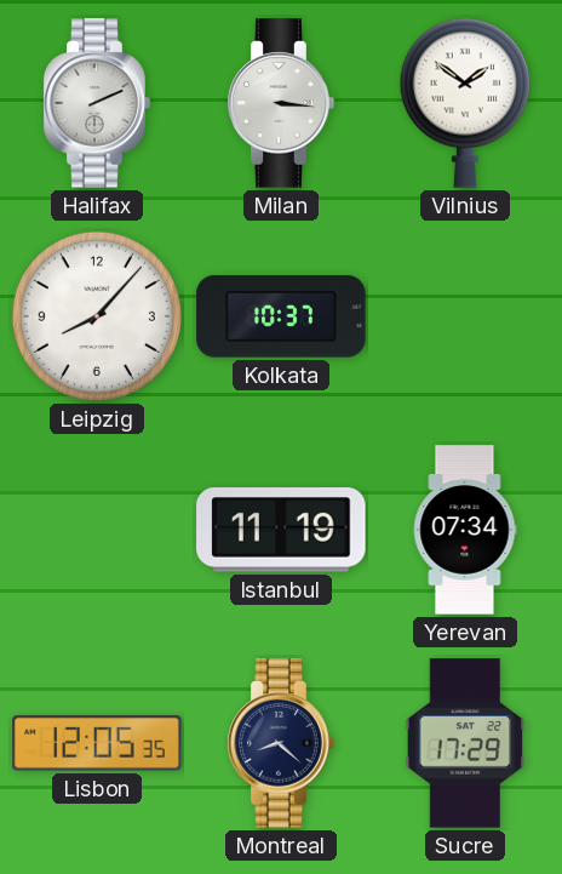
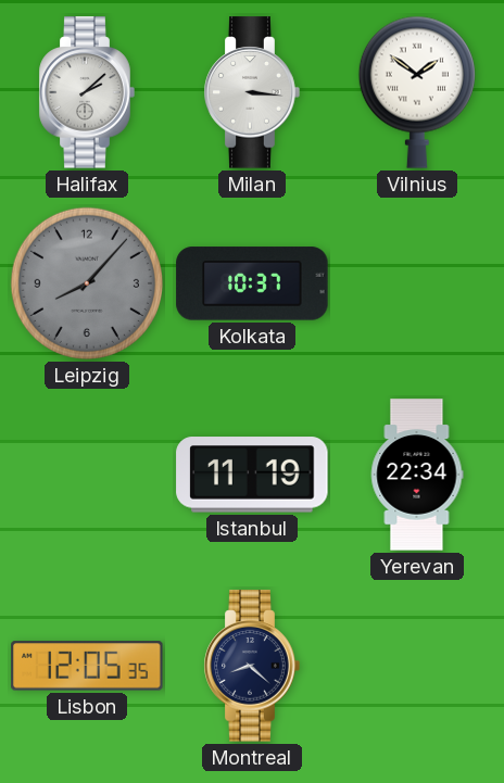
Halifax: 2:11 -> 2:08 (87, 92)
Leipzig dial: white -> grey (87, 283)
Yerevan: 07:34 -> 22:34 (417, 475)
Sucre: 17:29 -> none (465, 743)
